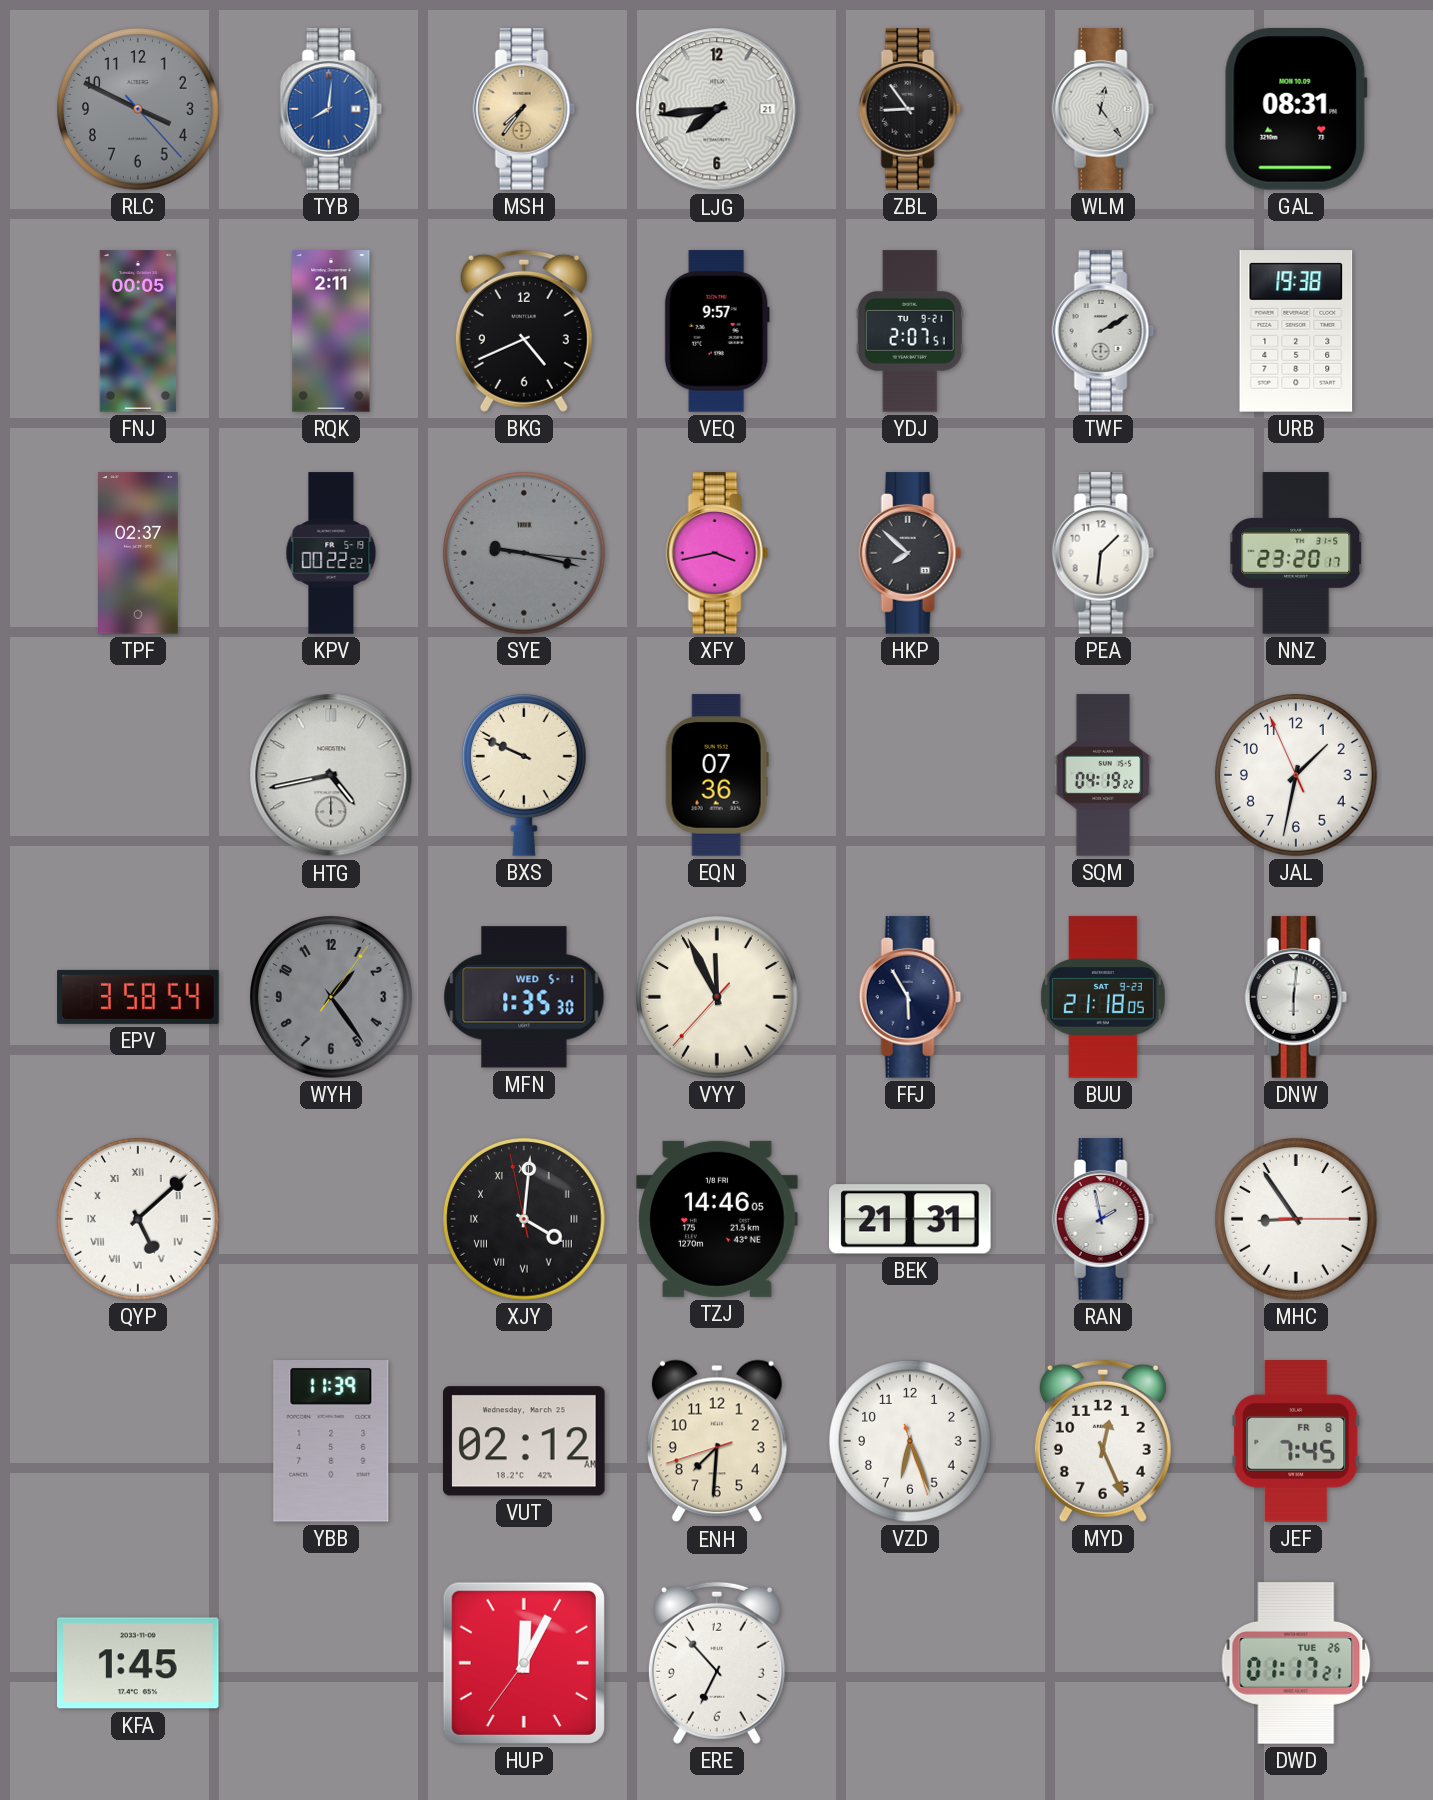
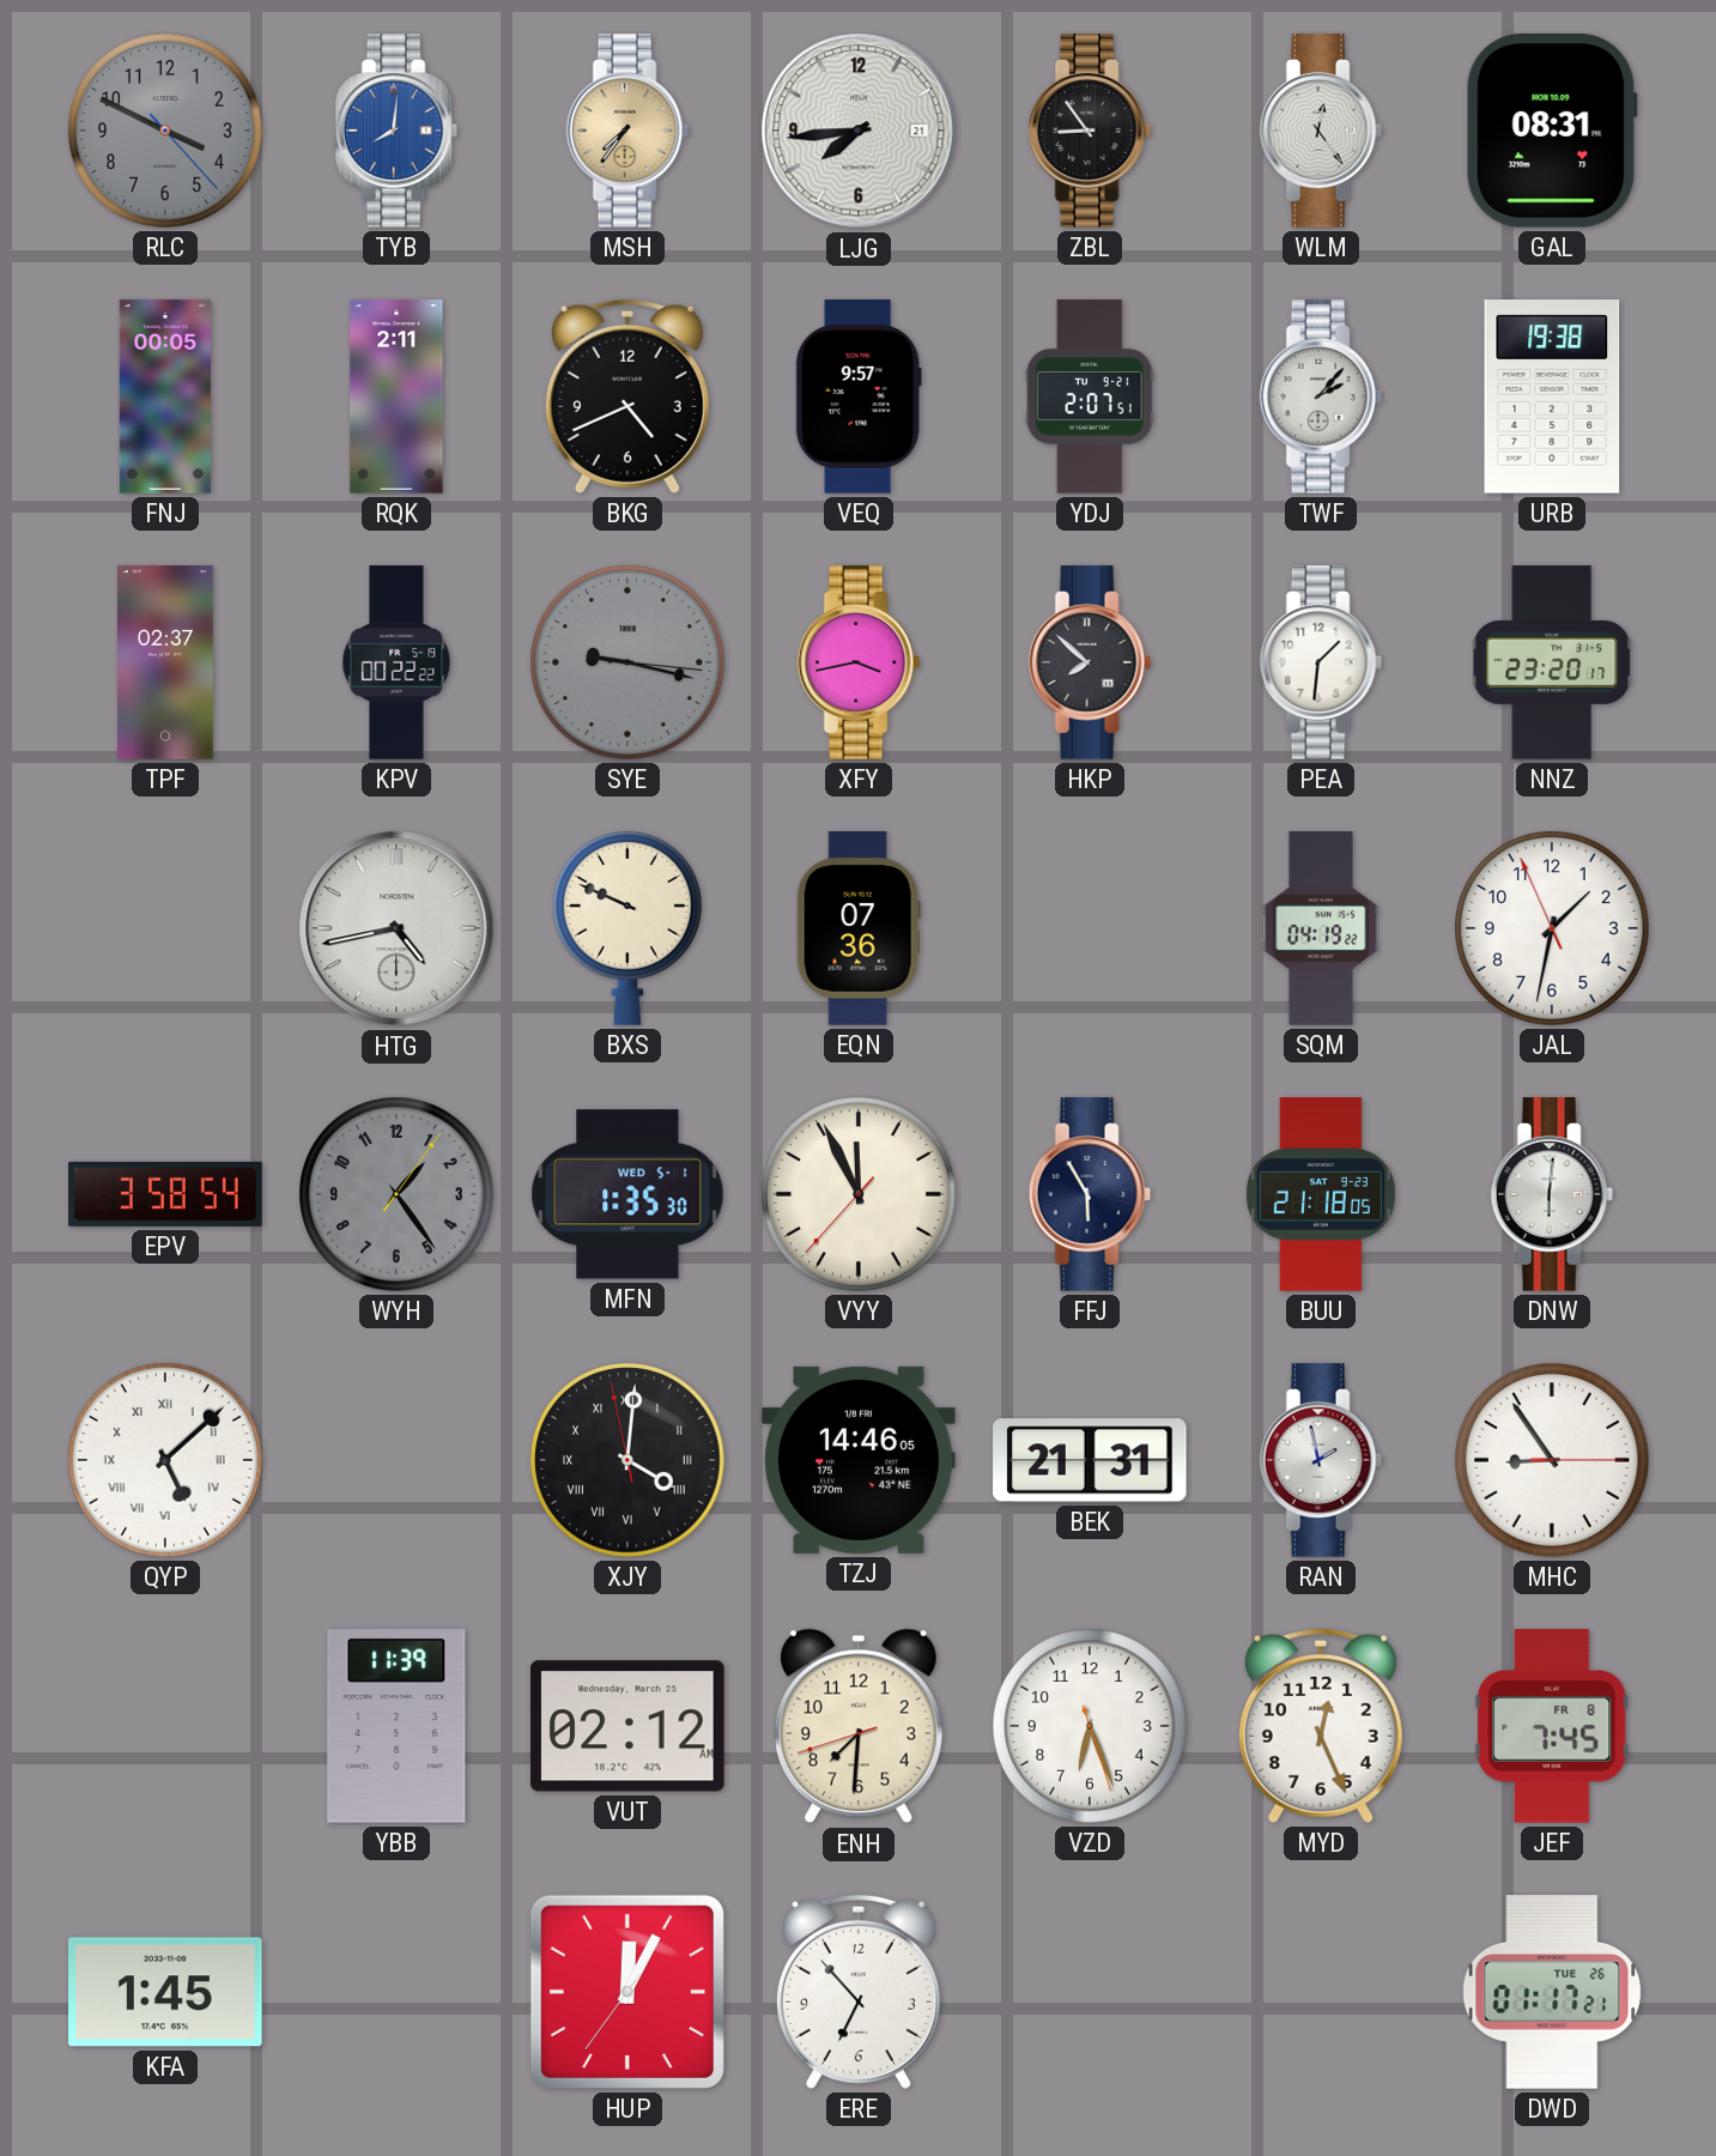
TWF: 2:10 -> 2:07 (1321, 396)
